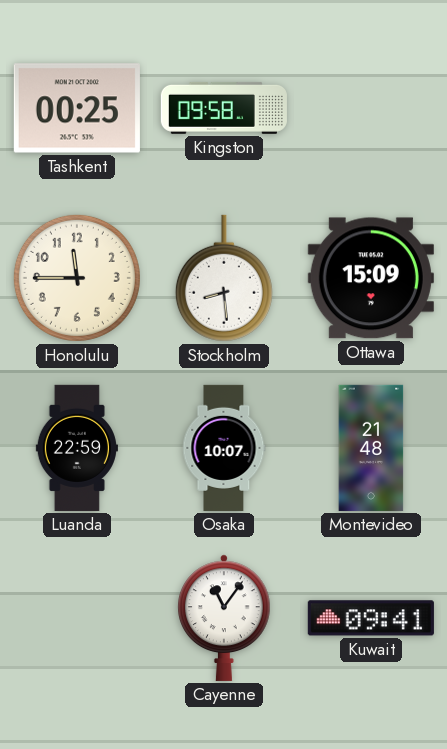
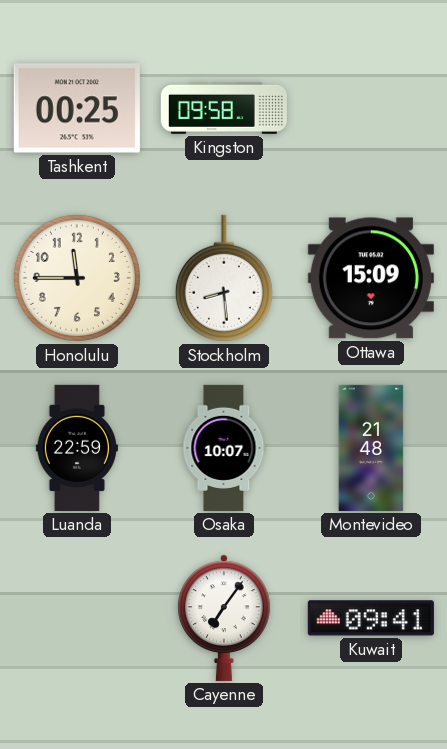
Cayenne: 11:06 -> 7:06 (225, 618)
